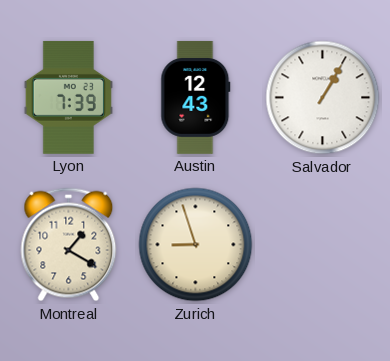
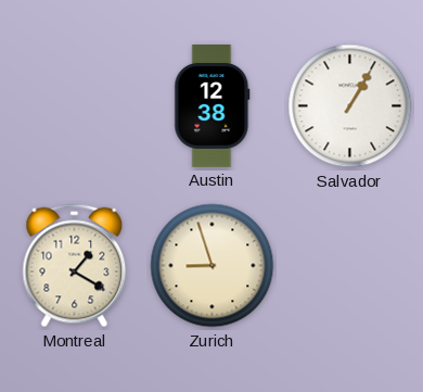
Lyon: 7:39 -> none (68, 97)
Austin: 12:43 -> 12:38 (213, 105)
